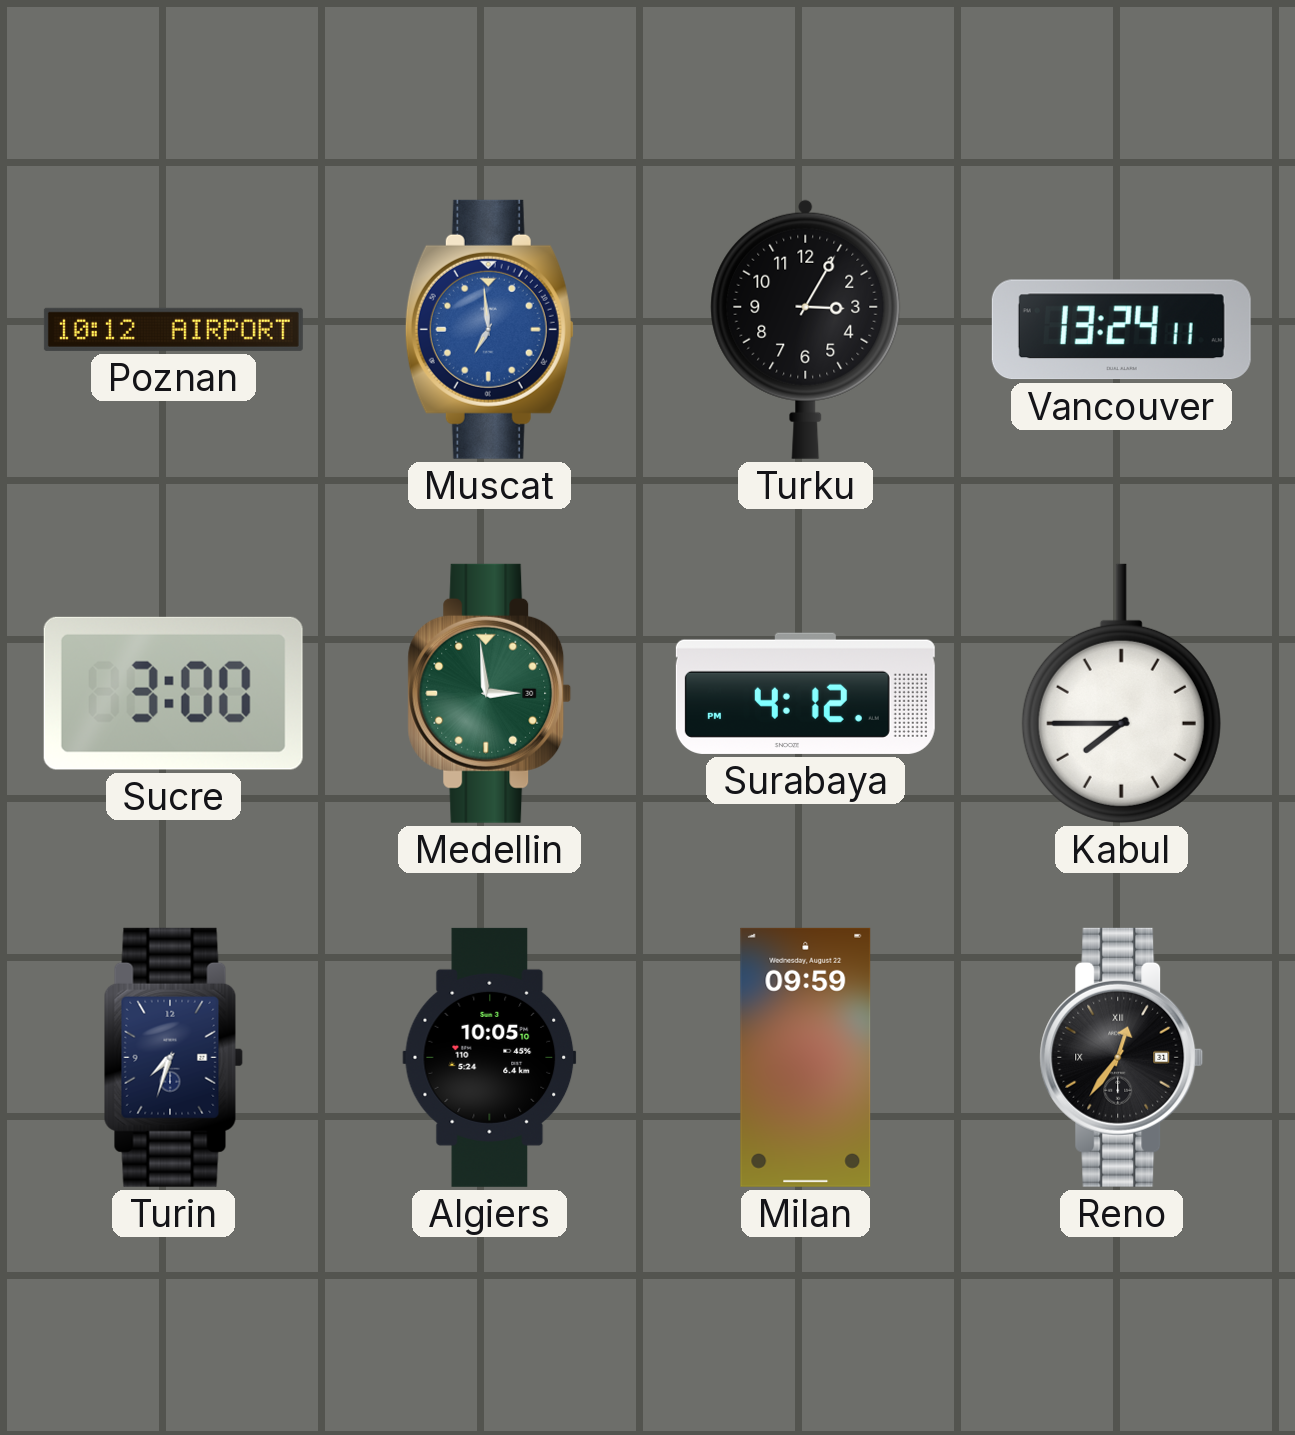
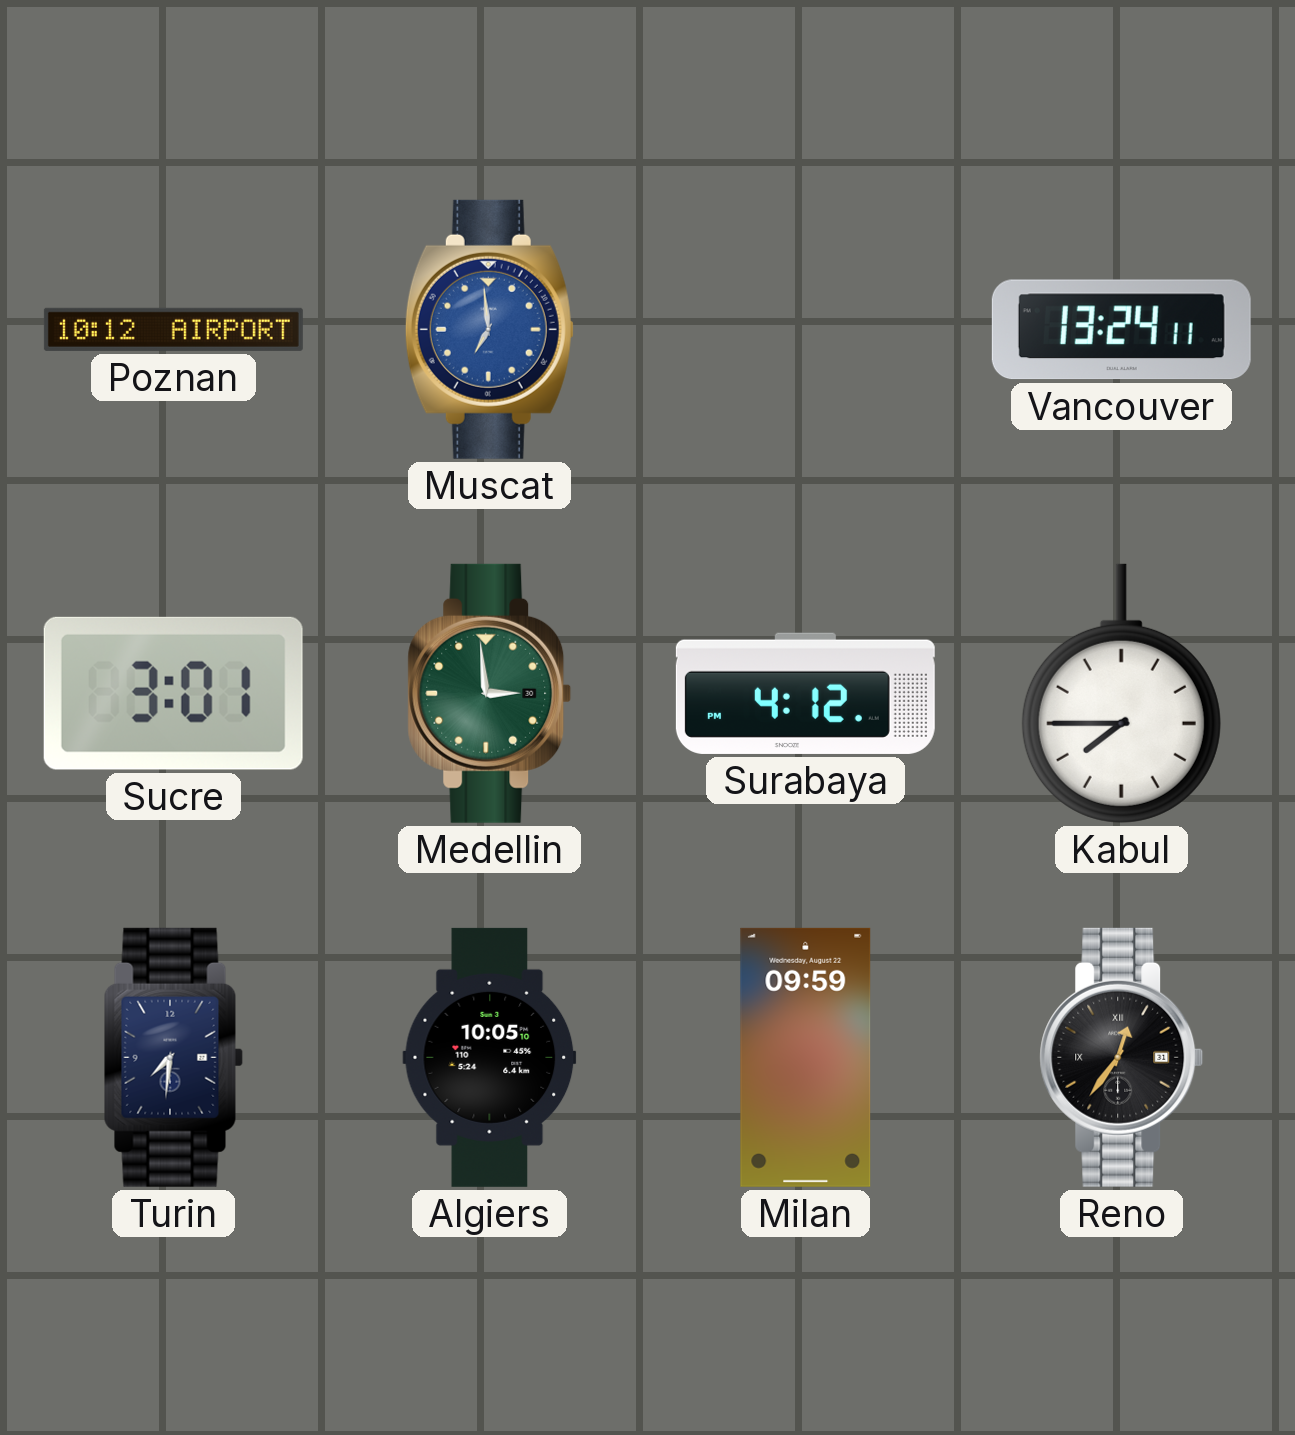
Turku: 3:05 -> none (806, 329)
Sucre: 3:00 -> 3:01 (173, 693)
Turin: 7:33 -> 7:31 (173, 1057)
